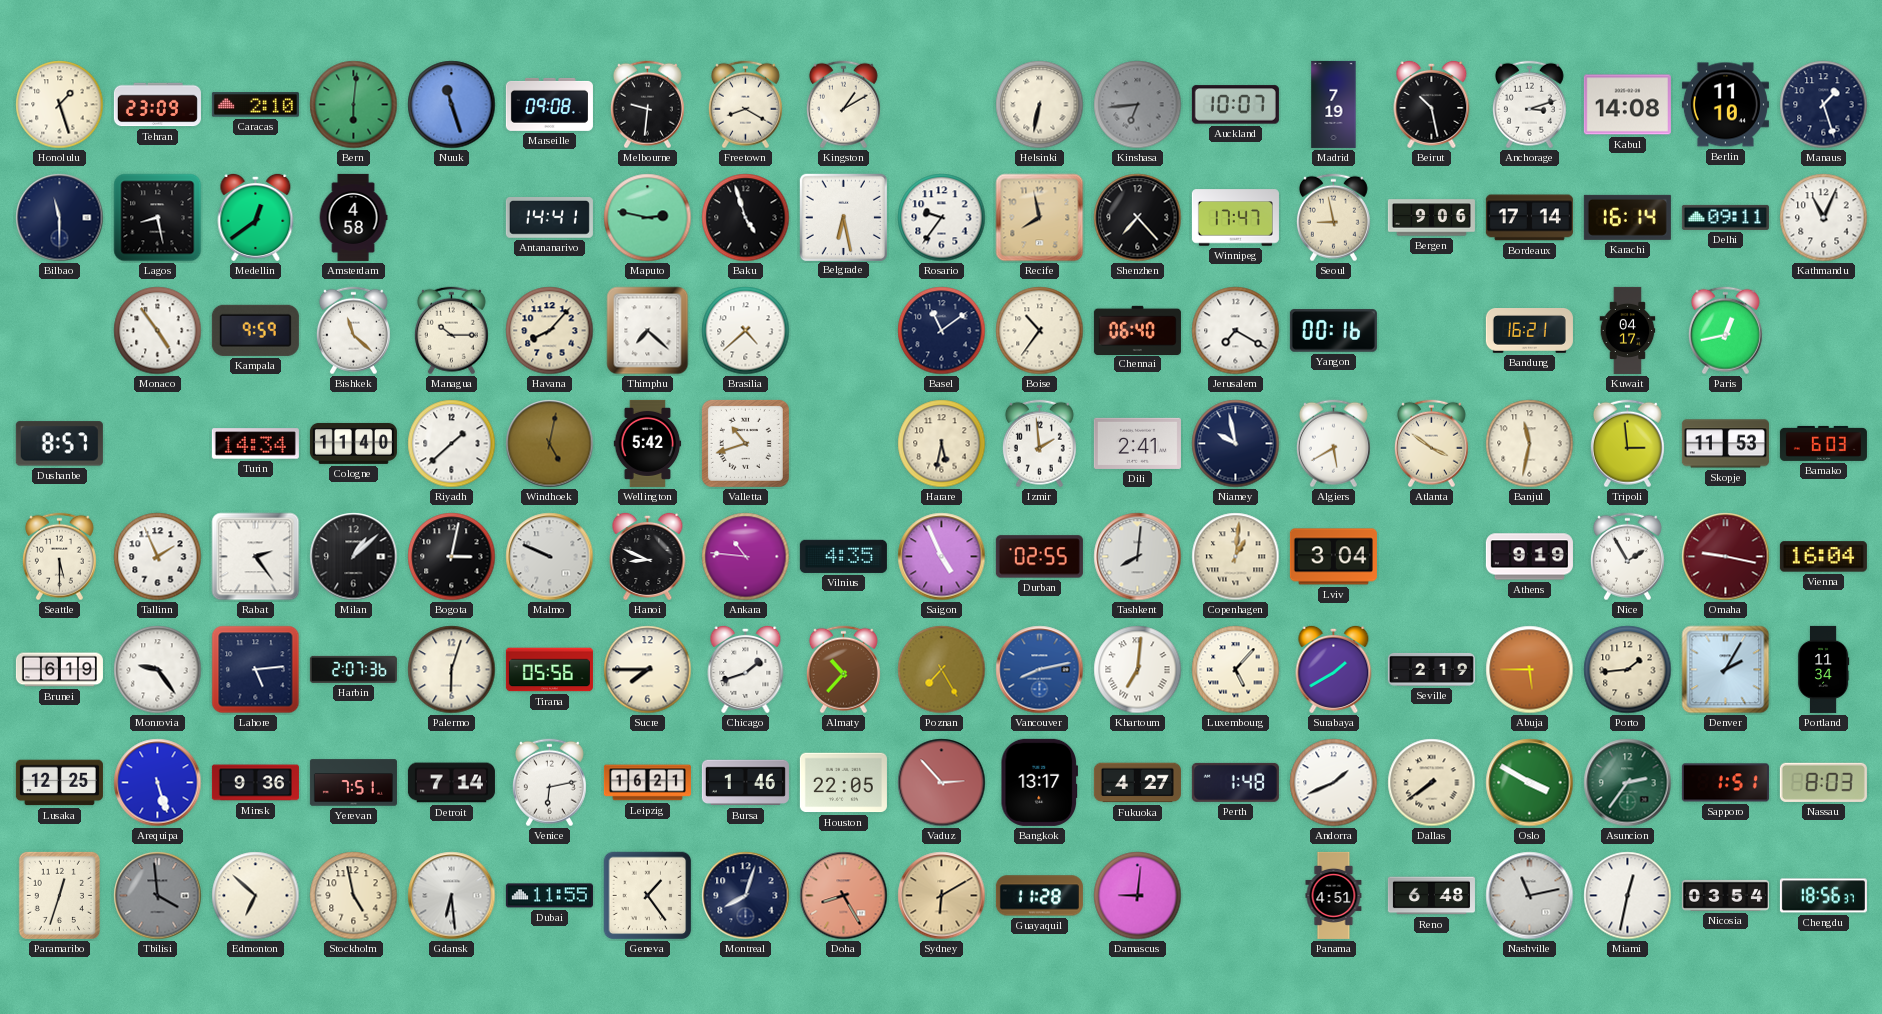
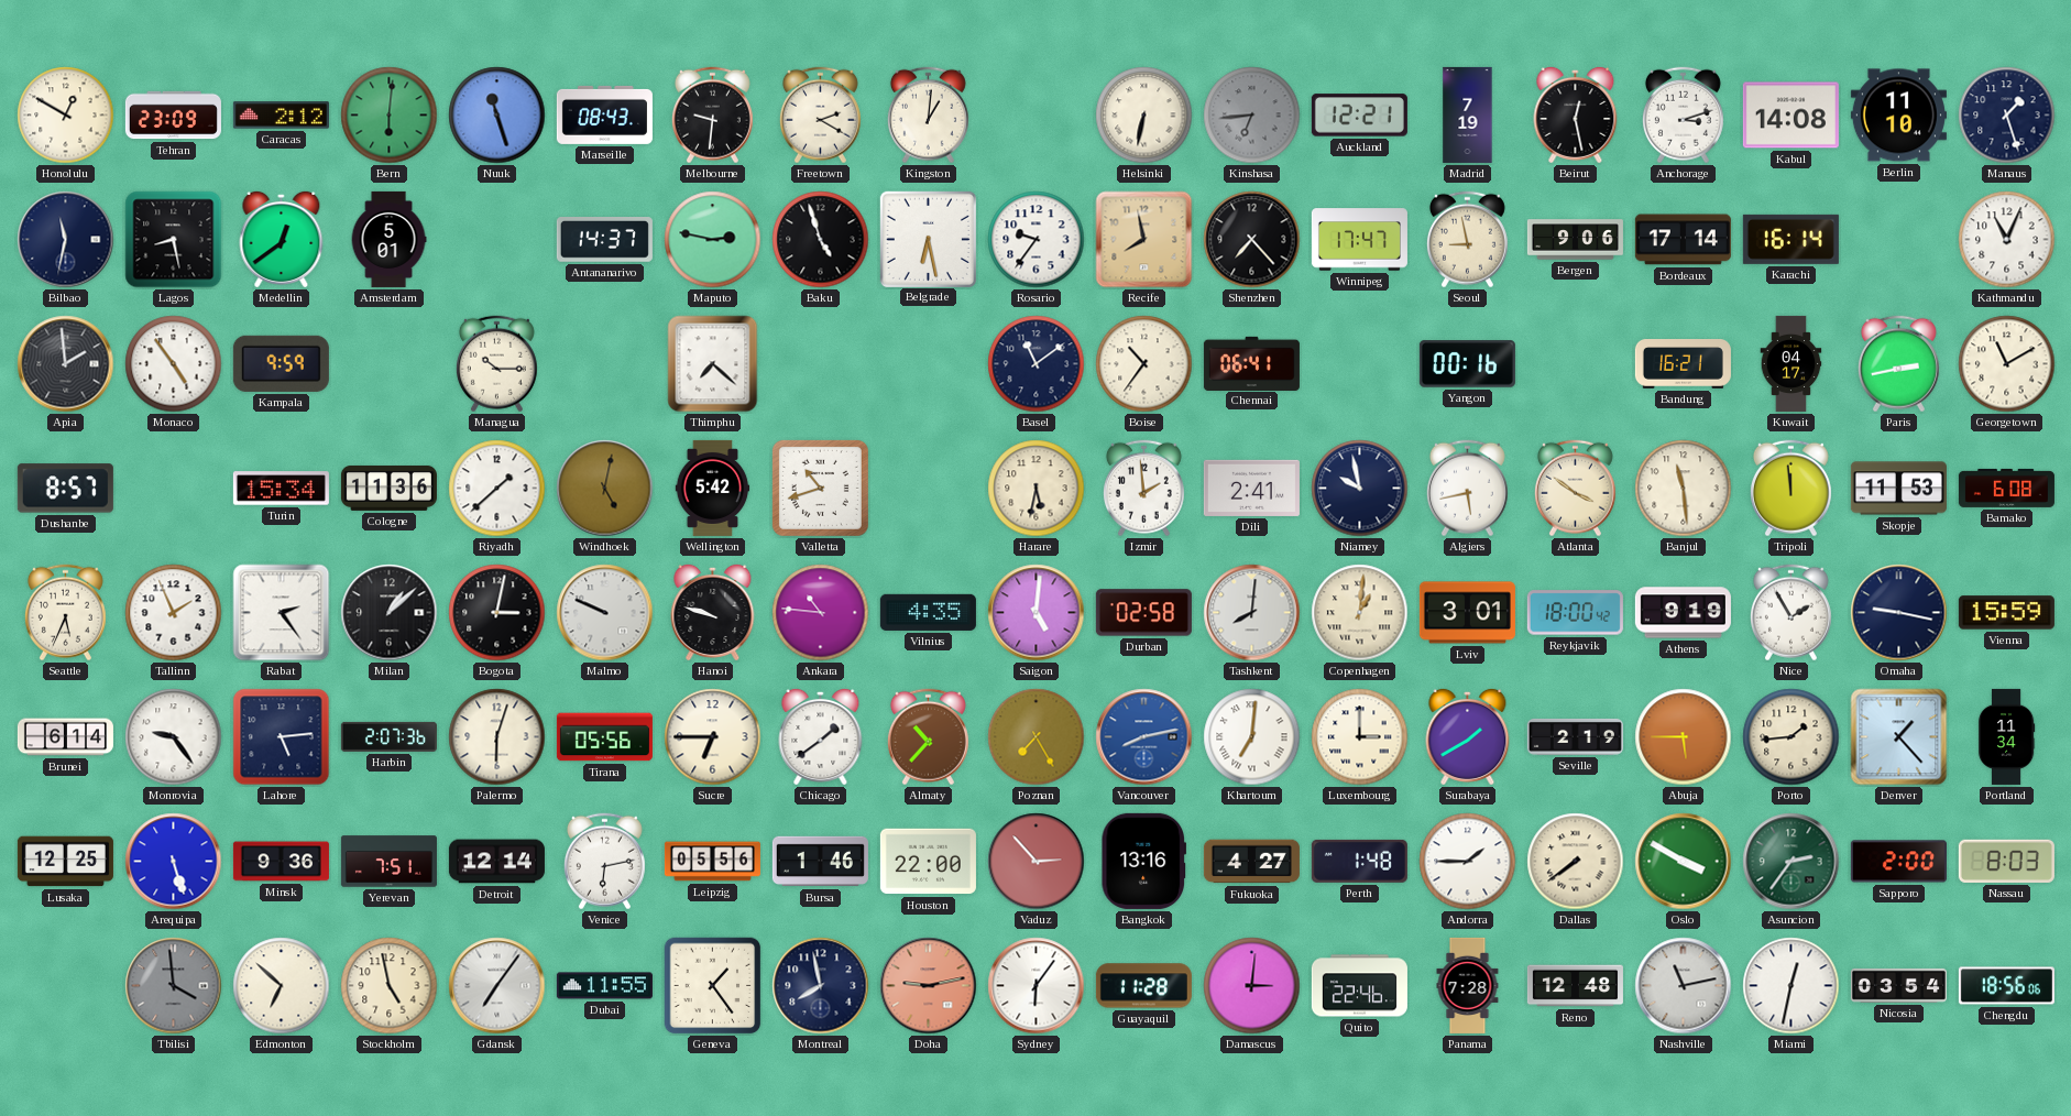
Honolulu: 1:27 -> 12:50 (66, 116)
Caracas: 2:10 -> 2:12 (281, 116)
Marseille: 09:08 -> 08:43 (604, 114)
Freetown: 8:20 -> 2:20 (820, 116)
Kingston: 1:10 -> 1:01 (928, 116)
Auckland: 10:07 -> 12:21 (1359, 116)
Beirut: 10:28 -> 12:28 (1576, 114)
Bilbao: 11:30 -> 11:32 (66, 240)
Amsterdam: 4:58 -> 5:01 (388, 239)
Antananarivo: 14:41 -> 14:37 (604, 240)
Delhi: 09:11 -> none (1725, 217)
Apia: none -> 1:59 (66, 364)
Bishkek: 11:22 -> none (353, 331)
Havana: 8:07 -> none (550, 331)
Brasilia: 4:38 -> none (746, 331)
Chennai: 06:40 -> 06:41 (1251, 363)
Jerusalem: 7:20 -> none (1236, 331)
Paris: 12:43 -> 2:43 (1898, 364)
Georgetown: none -> 11:10 (2007, 364)
Turin: 14:34 -> 15:34 (281, 489)
Cologne: 11:40 -> 11:36 (388, 488)
Algiers: 5:40 -> 5:43 (1467, 489)
Banjul: 11:32 -> 11:29 (1684, 489)
Tripoli: 2:59 -> 11:59 (1790, 489)
Bamako: 6:03 -> 6:08 (2006, 488)
Seattle: 5:30 -> 5:34 (65, 613)
Hanoi: 8:49 -> 9:48 (713, 612)
Saigon: 4:56 -> 5:01 (1037, 613)
Durban: 02:55 -> 02:58 (1143, 613)
Lviv: 3:04 -> 3:01 (1467, 613)
Reykjavik: none -> 18:00 (1575, 613)
Omaha dial: burgundy -> navy (1899, 613)
Vienna: 16:04 -> 15:59 (2006, 613)
Brunei: 6:19 -> 6:14 (65, 737)
Sucre: 7:45 -> 6:45 (713, 737)
Chicago: 1:42 -> 1:39 (821, 736)
Luxembourg: 5:07 -> 3:00 (1360, 737)
Denver: 2:05 -> 1:23 (1899, 737)
Detroit: 7:14 -> 12:14 (496, 862)
Leipzig: 16:21 -> 05:56 (712, 862)
Houston: 22:05 -> 22:00 (928, 862)
Bangkok: 13:17 -> 13:16 (1143, 861)
Andorra: 1:41 -> 1:45 (1468, 862)
Sapporo: 1:51 -> 2:00 (1898, 862)
Paramaribo: 12:33 -> none (59, 895)
Gdansk: 6:29 -> 7:06 (497, 986)
Montreal: 8:03 -> 7:58 (821, 986)
Doha: 8:25 -> 9:13 (929, 986)
Sydney: 6:10 -> 6:06 (1037, 986)
Sydney dial: champagne -> white (1037, 986)
Damascus: 9:01 -> 3:01 (1252, 986)
Quito: none -> 22:46 (1359, 986)
Panama: 4:51 -> 7:28 (1468, 985)
Reno: 6:48 -> 12:48 (1575, 986)
Chengdu: 18:56:37 -> 18:56:06 (2006, 986)
